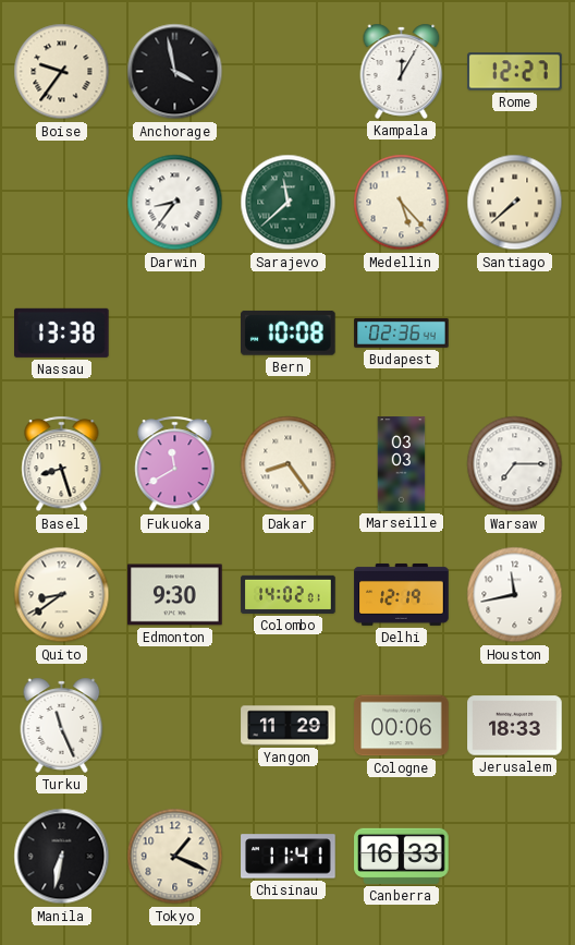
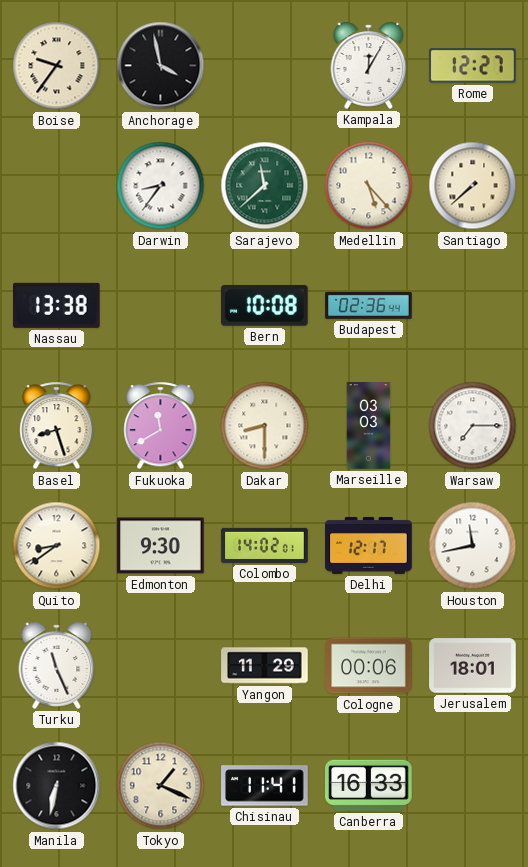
Dakar: 8:24 -> 8:30 (265, 426)
Delhi: 12:19 -> 12:17 (369, 545)
Jerusalem: 18:33 -> 18:01 (473, 666)
